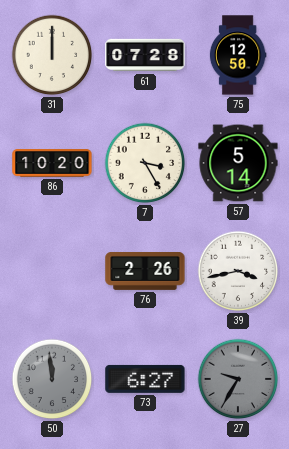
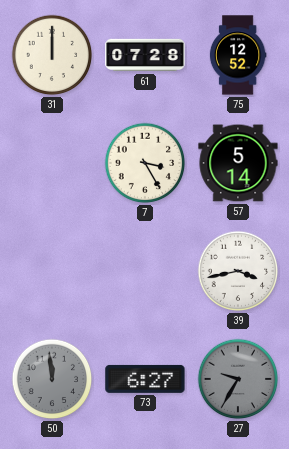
75: 12:50 -> 12:52 (238, 55)
86: 10:20 -> none (52, 163)
76: 2:26 -> none (145, 272)
